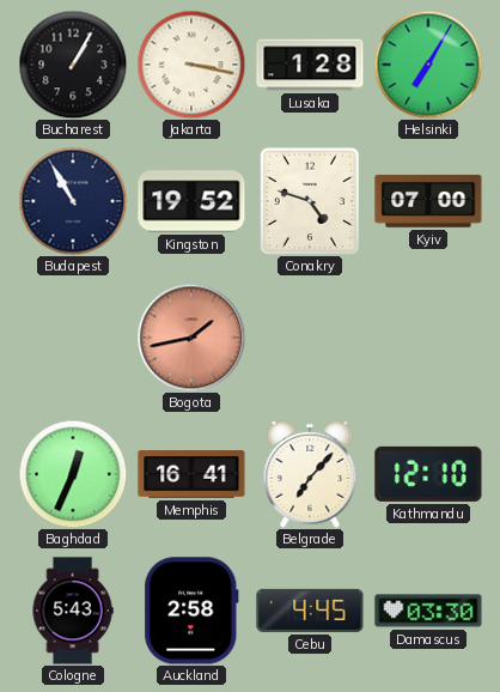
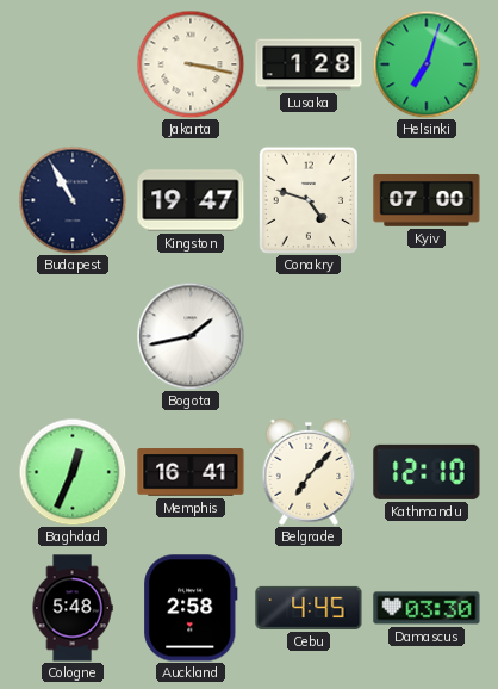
Bucharest: 1:05 -> none (73, 65)
Helsinki: 7:05 -> 7:03 (427, 64)
Kingston: 19:52 -> 19:47 (191, 200)
Bogota dial: salmon -> white (191, 336)
Cologne: 5:43 -> 5:48 (73, 608)
